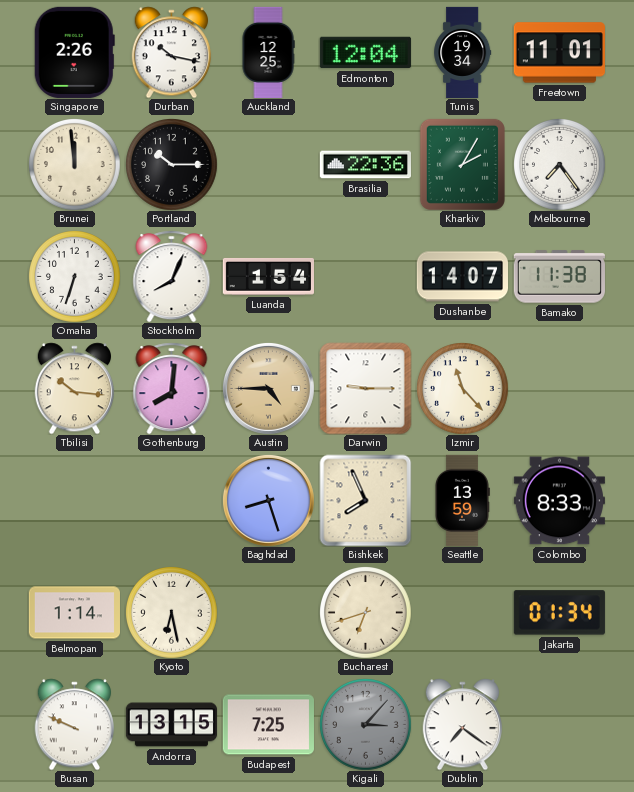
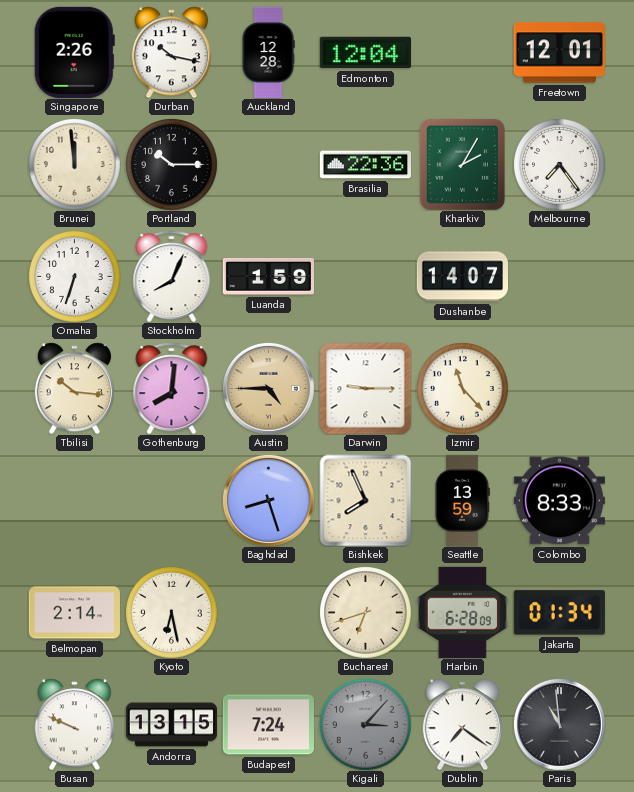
Auckland: 12:25 -> 12:28 (268, 52)
Tunis: 19:34 -> none (463, 52)
Freetown: 11:01 -> 12:01 (559, 53)
Luanda: 1:54 -> 1:59 (268, 276)
Bamako: 11:38 -> none (559, 277)
Belmopan: 1:14 -> 2:14 (74, 613)
Harbin: none -> 6:28 (462, 612)
Budapest: 7:25 -> 7:24 (268, 725)
Paris: none -> 10:59 (559, 724)
